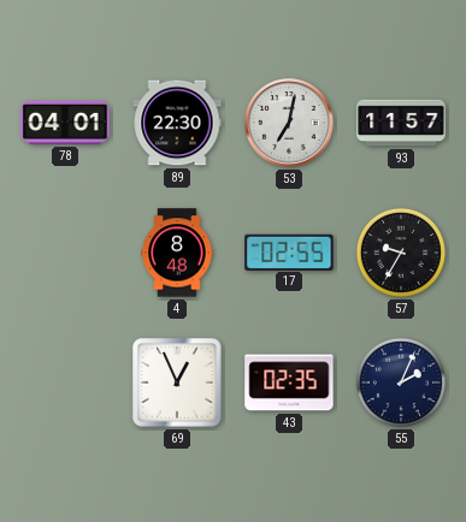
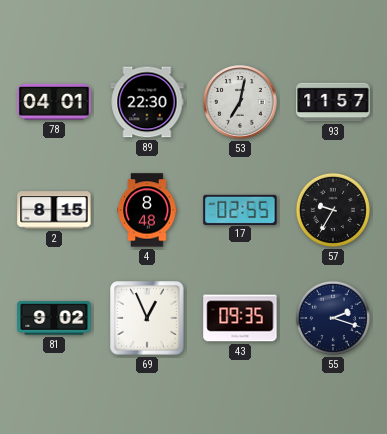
2: none -> 8:15 (54, 210)
81: none -> 9:02 (54, 318)
43: 02:35 -> 09:35 (240, 318)
55: 2:04 -> 2:18 (333, 318)
